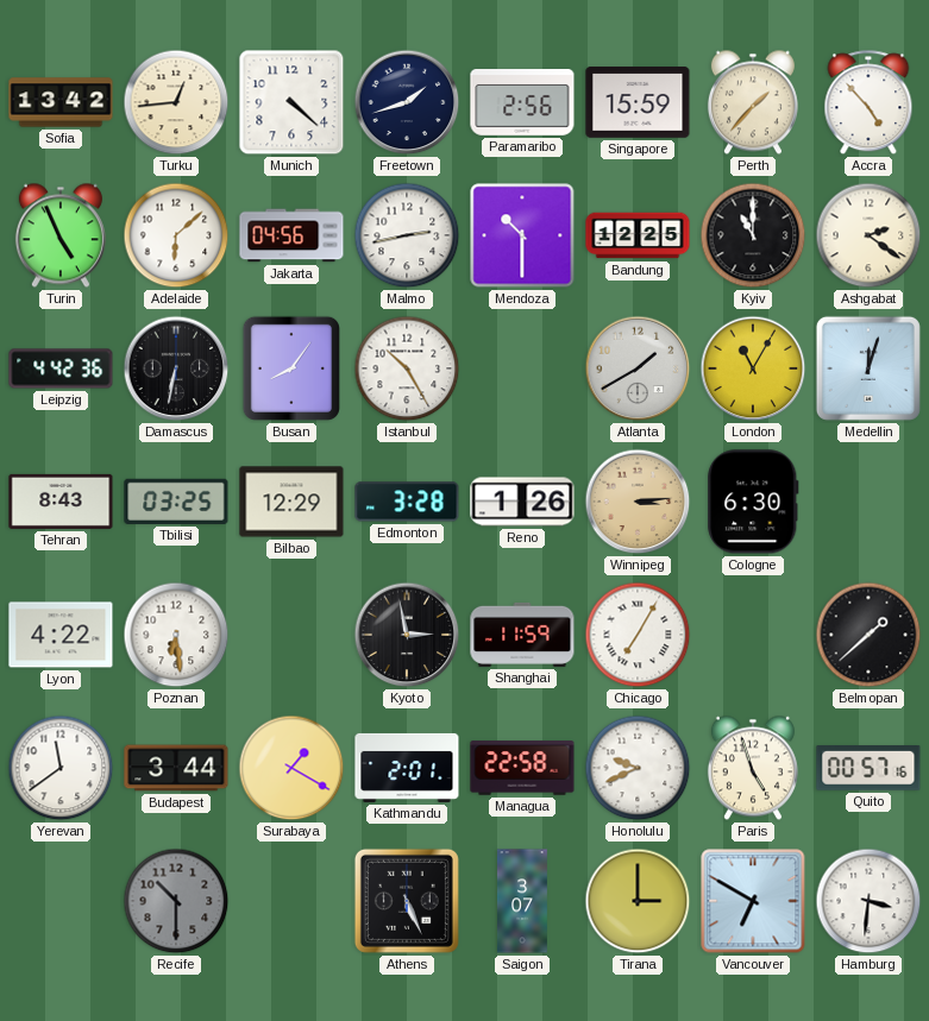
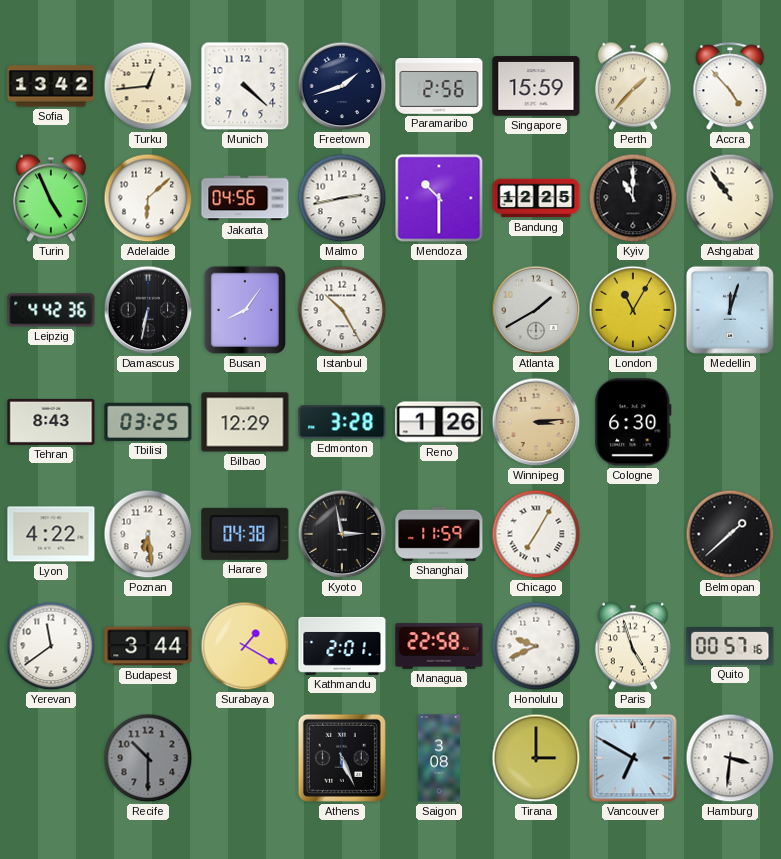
Ashgabat: 2:21 -> 10:54 (730, 198)
Harare: none -> 04:38 (245, 534)
Saigon: 3:07 -> 3:08 (439, 758)
